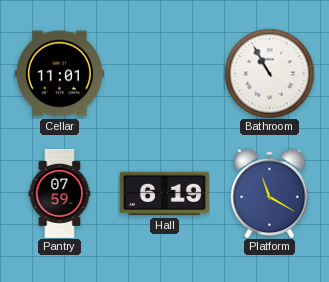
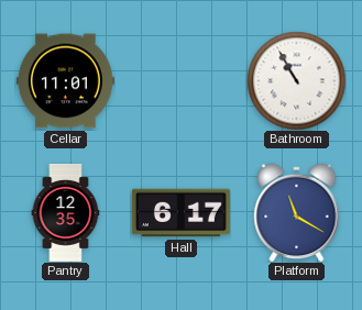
Pantry: 07:59 -> 12:35 (66, 212)
Hall: 6:19 -> 6:17 (180, 213)
